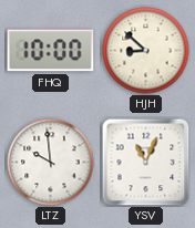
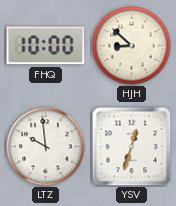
YSV: 11:04 -> 12:33 (132, 147)
